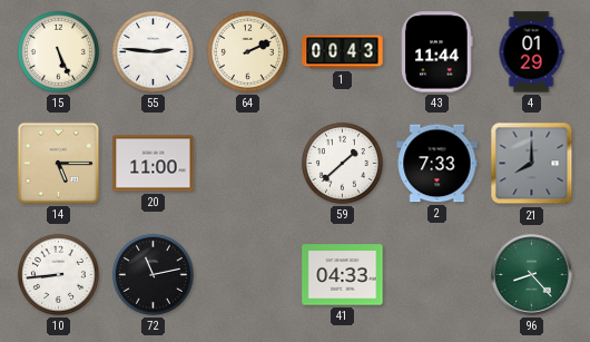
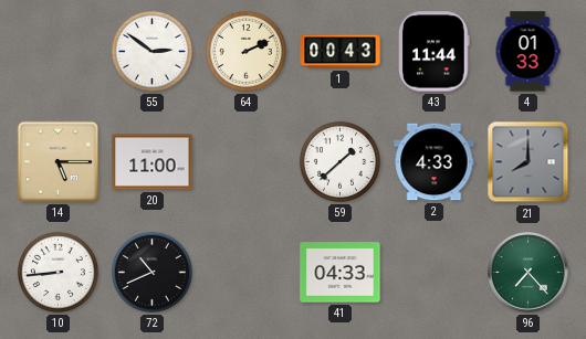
15: 5:26 -> none (58, 51)
55: 2:46 -> 2:51 (151, 51)
4: 01:29 -> 01:33 (527, 52)
2: 7:33 -> 4:33 (435, 162)
72: 11:13 -> 10:41 (151, 272)
96: 8:23 -> 7:23 (529, 273)
